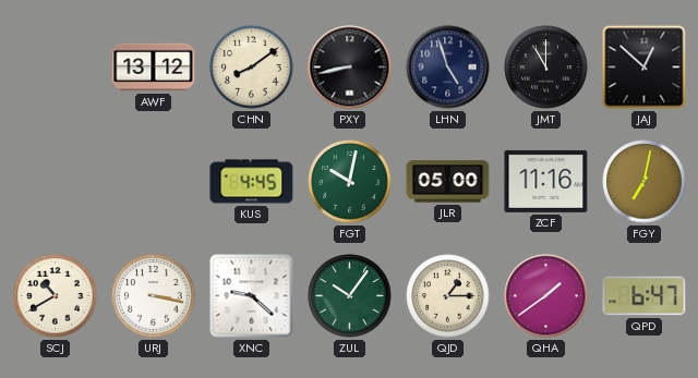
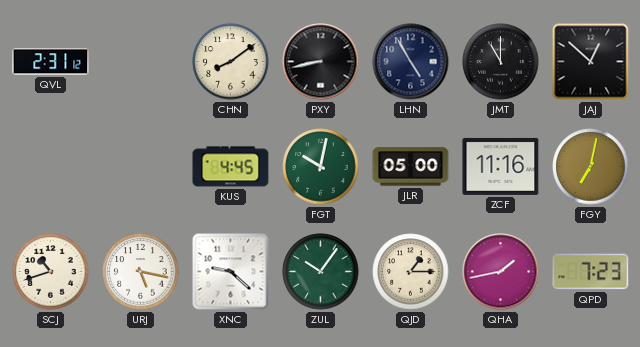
QVL: none -> 2:31 (51, 62)
AWF: 13:12 -> none (154, 68)
LHN: 4:57 -> 4:55 (411, 62)
SCJ: 10:40 -> 10:42 (51, 272)
URJ: 3:17 -> 5:17 (141, 272)
QHA: 1:39 -> 1:43 (501, 272)
QPD: 6:47 -> 7:23 (591, 272)
